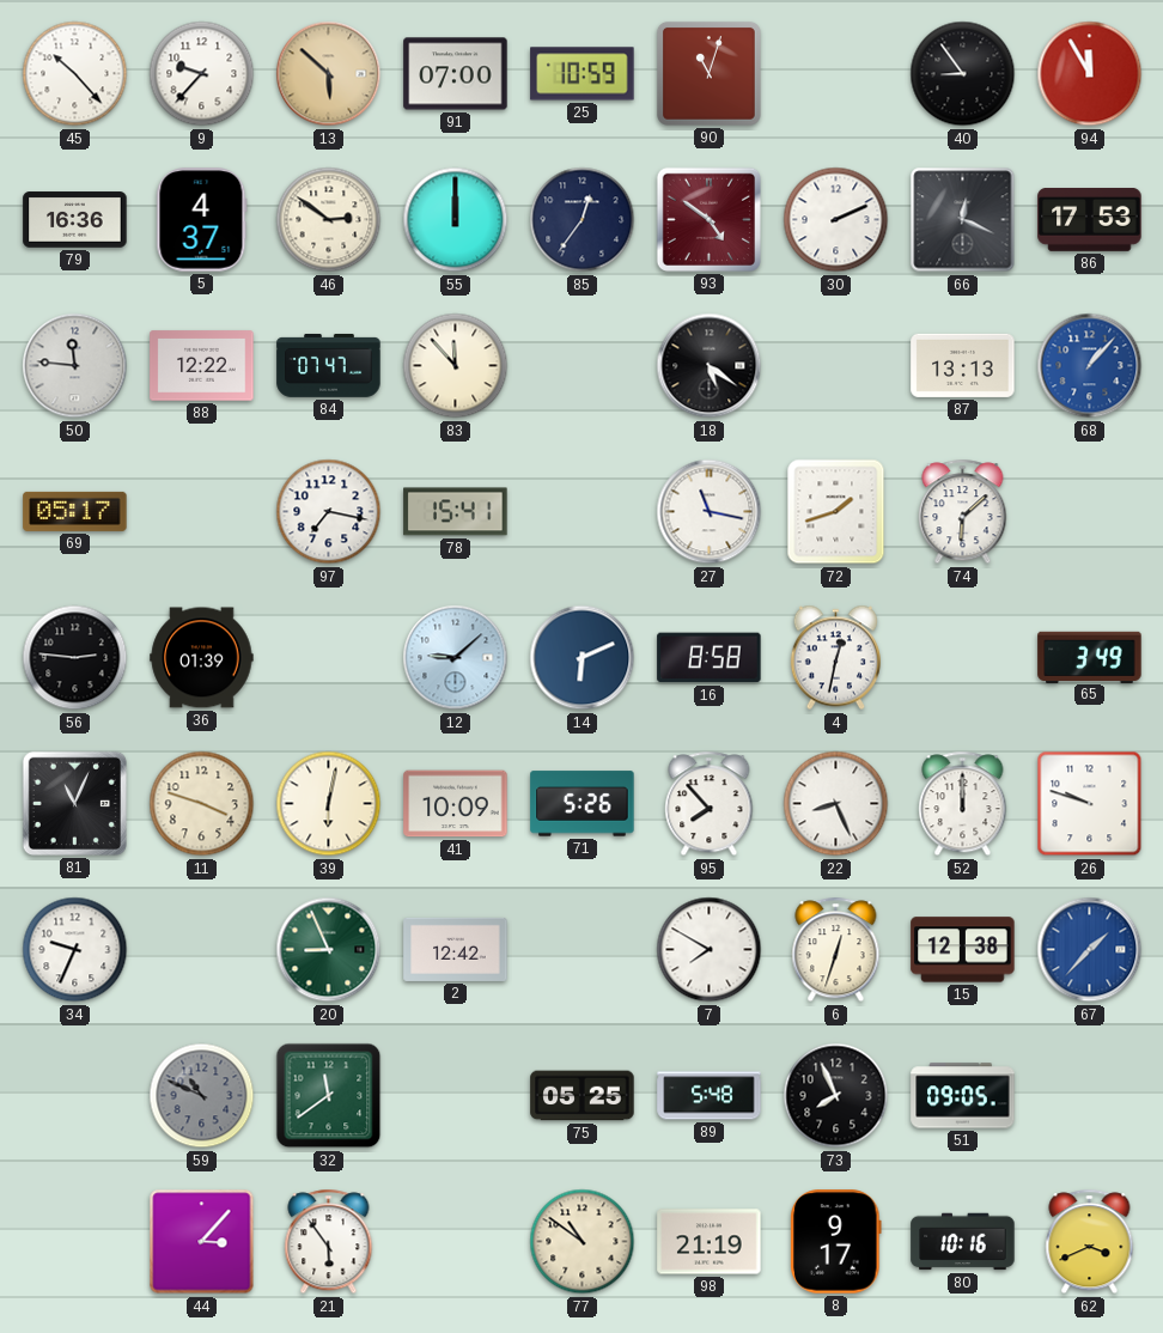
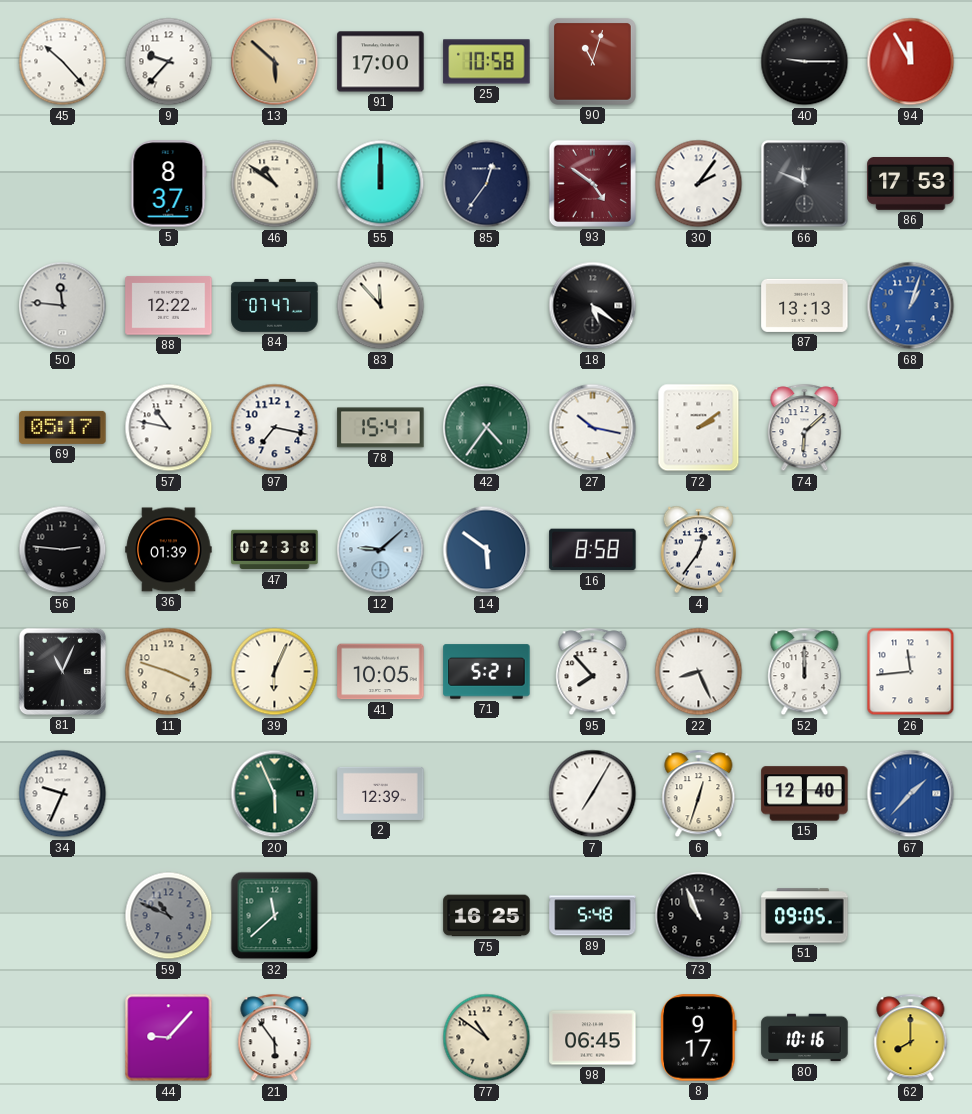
91: 07:00 -> 17:00 (381, 62)
25: 10:59 -> 10:58 (487, 62)
40: 8:54 -> 9:15 (805, 62)
79: 16:36 -> none (75, 220)
5: 4:37 -> 8:37 (169, 184)
46: 2:51 -> 10:51 (275, 184)
30: 2:11 -> 2:06 (699, 184)
66: 12:19 -> 11:49 (805, 184)
68: 1:07 -> 1:03 (911, 306)
57: none -> 10:47 (169, 428)
42: none -> 4:36 (487, 428)
27: 11:17 -> 10:17 (593, 428)
72: 1:42 -> 2:09 (699, 428)
47: none -> 02:38 (275, 550)
14: 6:11 -> 5:51 (487, 550)
4: 12:32 -> 12:36 (698, 550)
65: 3:49 -> none (1090, 657)
39: 6:02 -> 6:04 (275, 672)
41: 10:09 -> 10:05 (381, 672)
71: 5:26 -> 5:21 (487, 672)
26: 9:48 -> 11:44 (911, 672)
20: 8:56 -> 5:56 (275, 794)
2: 12:42 -> 12:39 (381, 793)
7: 7:50 -> 7:05 (593, 794)
15: 12:38 -> 12:40 (805, 794)
32: 11:39 -> 11:38 (275, 916)
75: 05:25 -> 16:25 (487, 916)
73: 7:56 -> 10:56 (699, 916)
44: 3:07 -> 9:07 (169, 1038)
98: 21:19 -> 06:45 (593, 1038)
62: 3:41 -> 8:00 (911, 1038)
